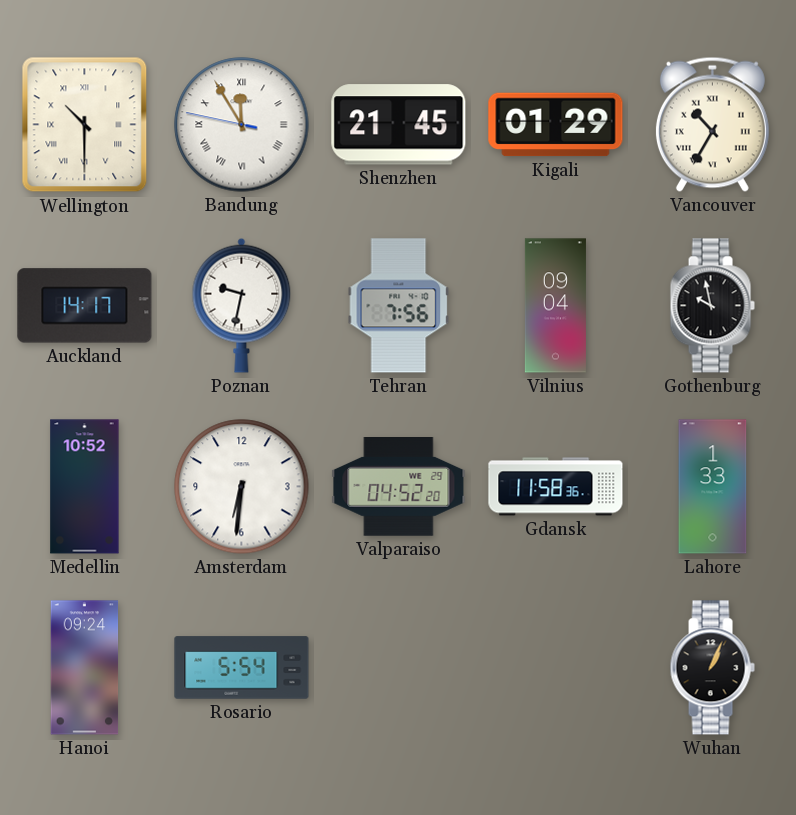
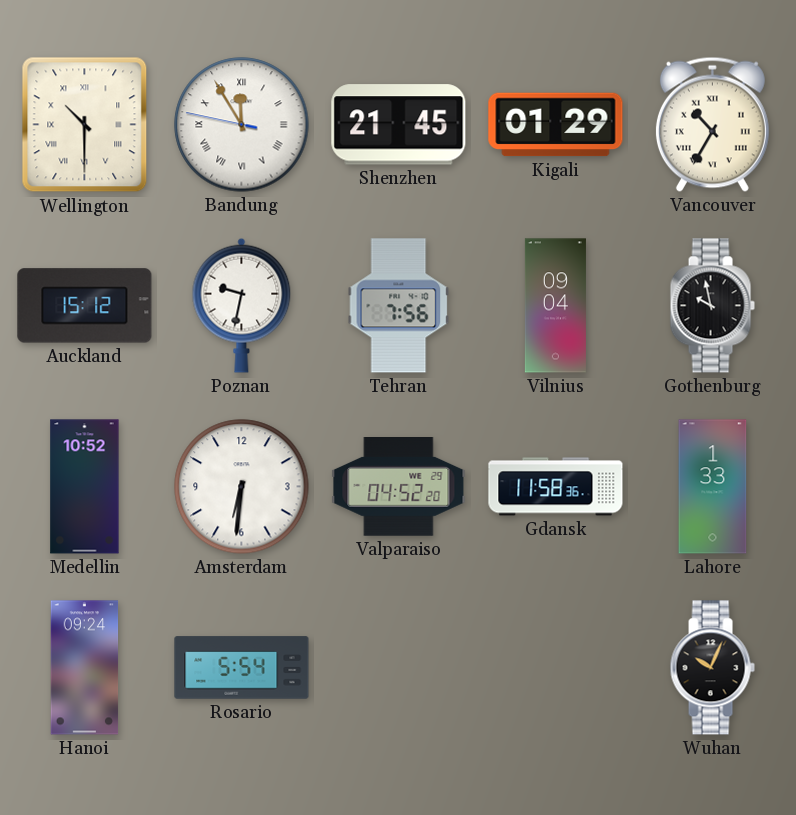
Auckland: 14:17 -> 15:12 (85, 306)
Wuhan: 1:04 -> 10:04 (712, 668)
